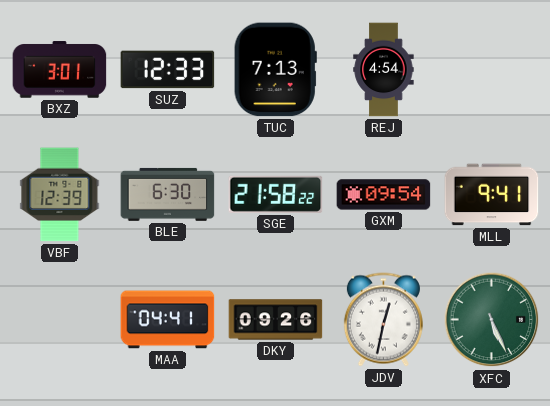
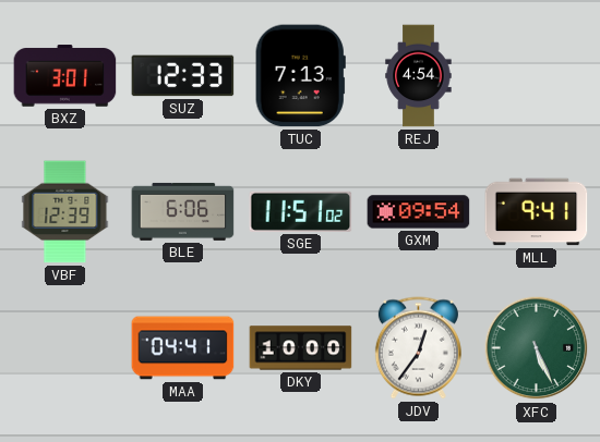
BLE: 6:30 -> 6:06 (183, 211)
SGE: 21:58 -> 11:51 (301, 211)
DKY: 09:26 -> 10:00 (301, 348)
JDV: 12:32 -> 12:36 (418, 348)
